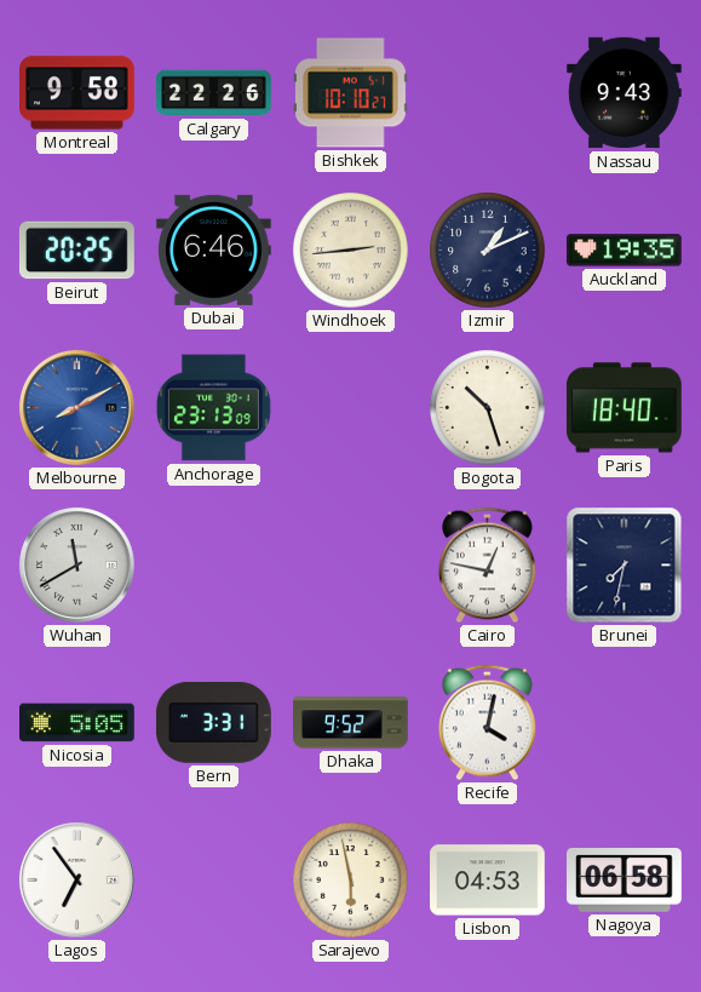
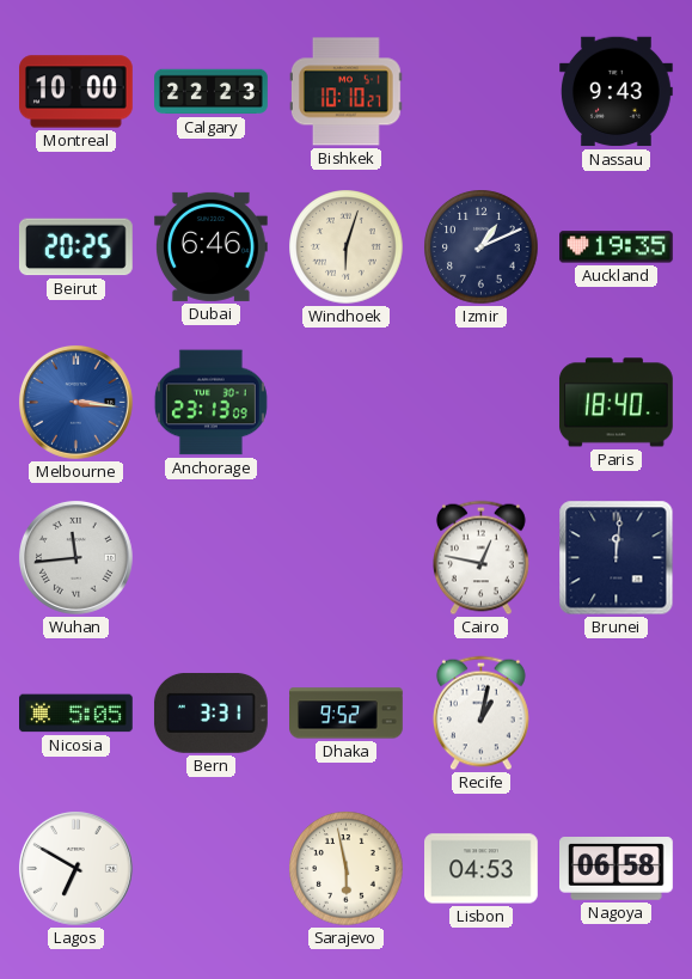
Montreal: 9:58 -> 10:00 (76, 92)
Calgary: 22:26 -> 22:23 (212, 92)
Windhoek: 2:44 -> 6:03 (347, 247)
Melbourne: 8:10 -> 3:16 (75, 402)
Bogota: 10:27 -> none (488, 408)
Wuhan: 11:40 -> 11:44 (75, 557)
Brunei: 7:32 -> 12:01 (617, 558)
Recife: 4:02 -> 1:02 (480, 714)
Lagos: 6:54 -> 6:50 (75, 868)
